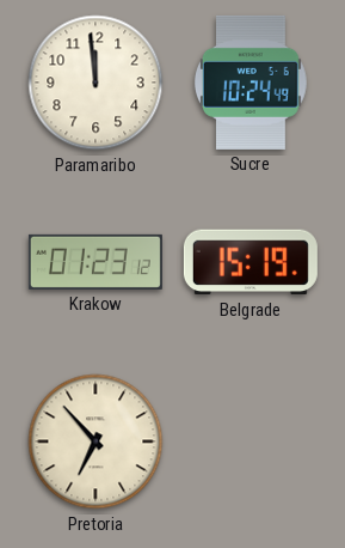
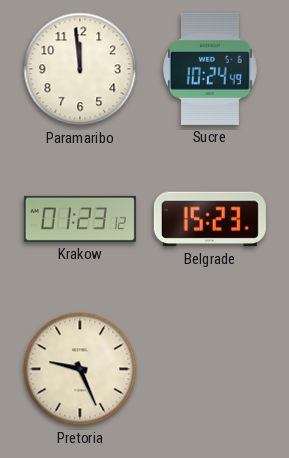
Belgrade: 15:19 -> 15:23 (210, 219)
Pretoria: 6:53 -> 9:26 (80, 369)
